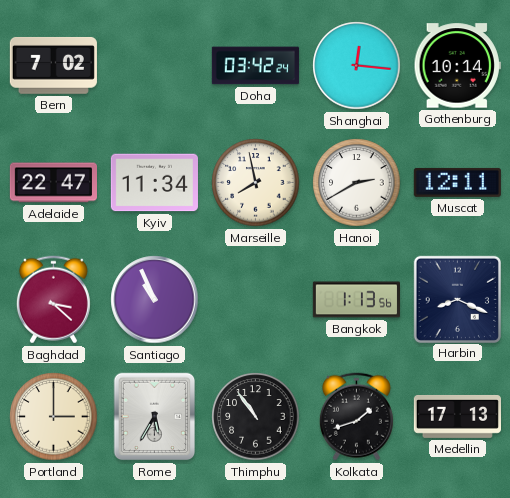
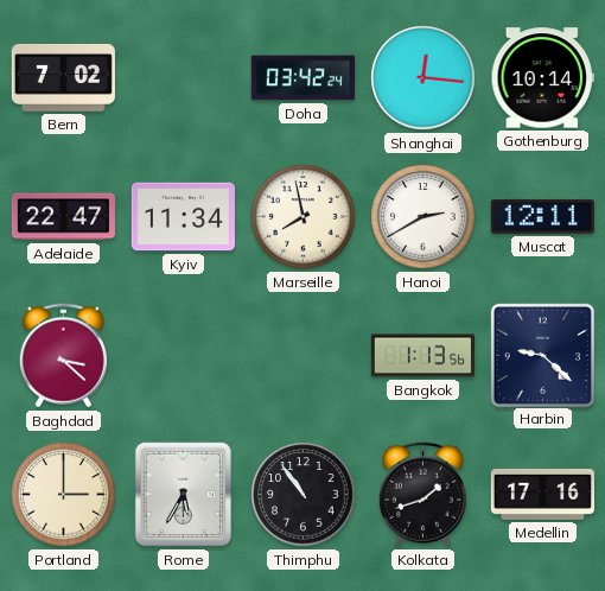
Santiago: 10:56 -> none (155, 300)
Harbin: 8:19 -> 9:22 (542, 355)
Medellin: 17:13 -> 17:16 (542, 494)
